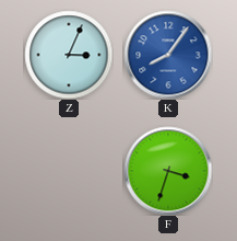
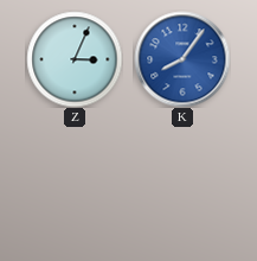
F: 3:33 -> none (168, 171)
